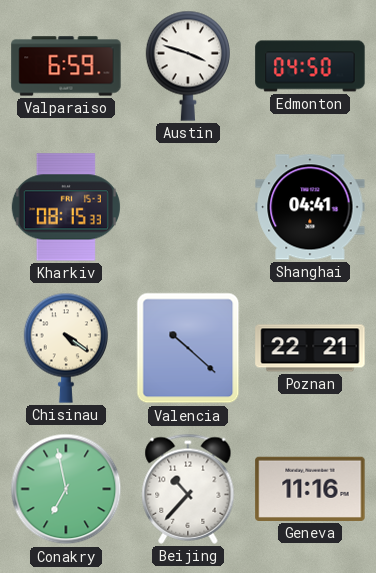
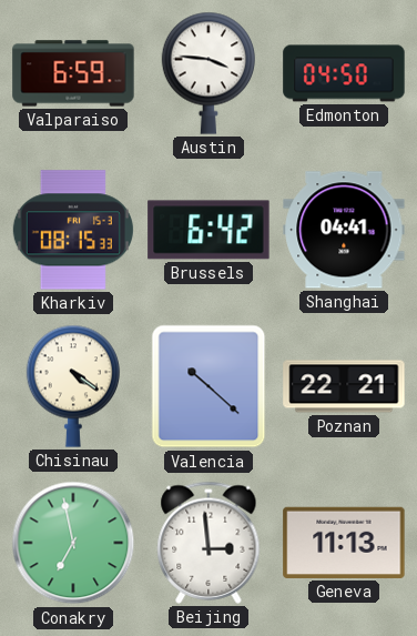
Austin: 3:48 -> 3:46 (207, 73)
Brussels: none -> 6:42 (208, 230)
Beijing: 10:37 -> 2:59 (208, 543)
Geneva: 11:16 -> 11:13 (344, 543)
